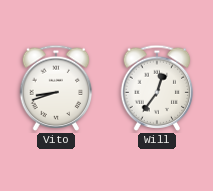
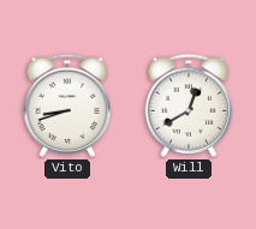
Will: 12:36 -> 12:40 (189, 106)
